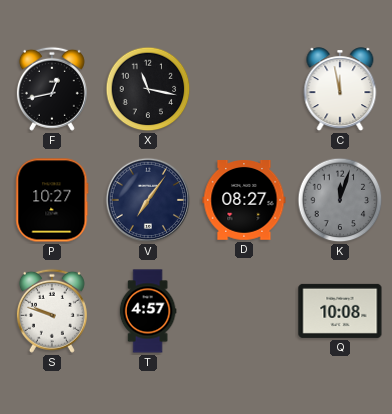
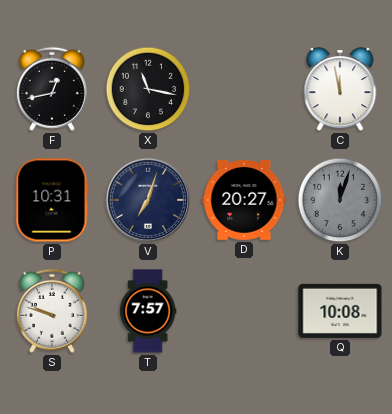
P: 10:27 -> 10:31 (52, 200)
V: 7:06 -> 7:03 (148, 200)
D: 08:27 -> 20:27 (244, 201)
T: 4:57 -> 7:57 (148, 311)
